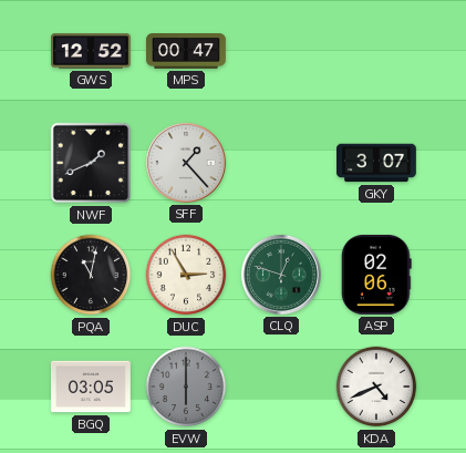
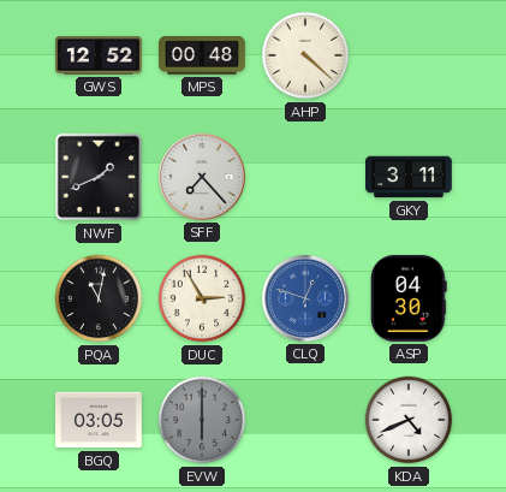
MPS: 00:47 -> 00:48 (203, 57)
AHP: none -> 4:22 (305, 55)
SFF: 1:23 -> 7:23 (202, 177)
GKY: 3:07 -> 3:11 (410, 177)
CLQ dial: green -> blue (305, 298)
ASP: 02:06 -> 04:30 (409, 298)
